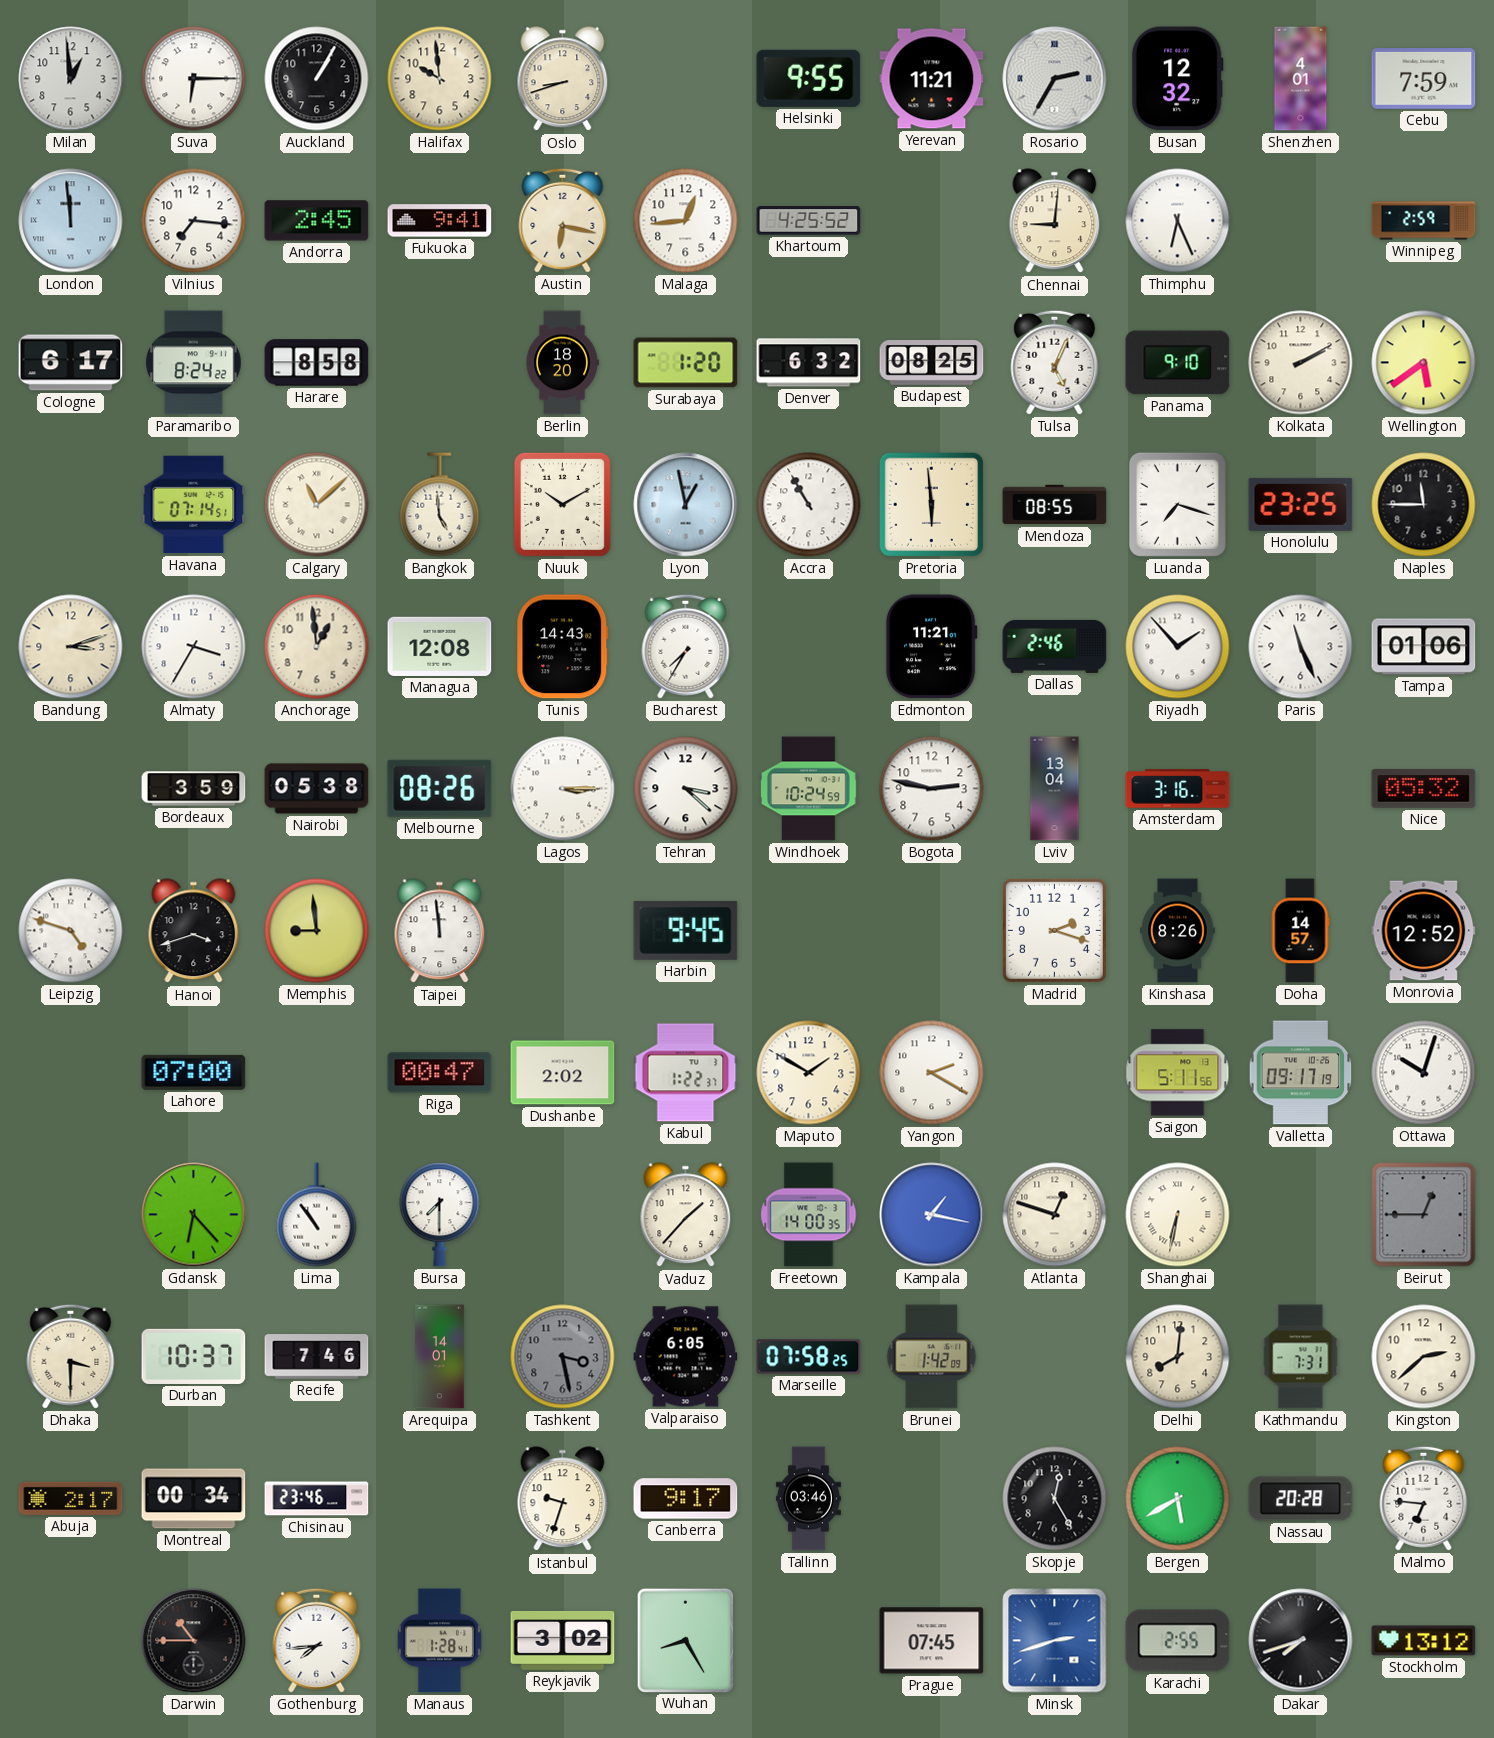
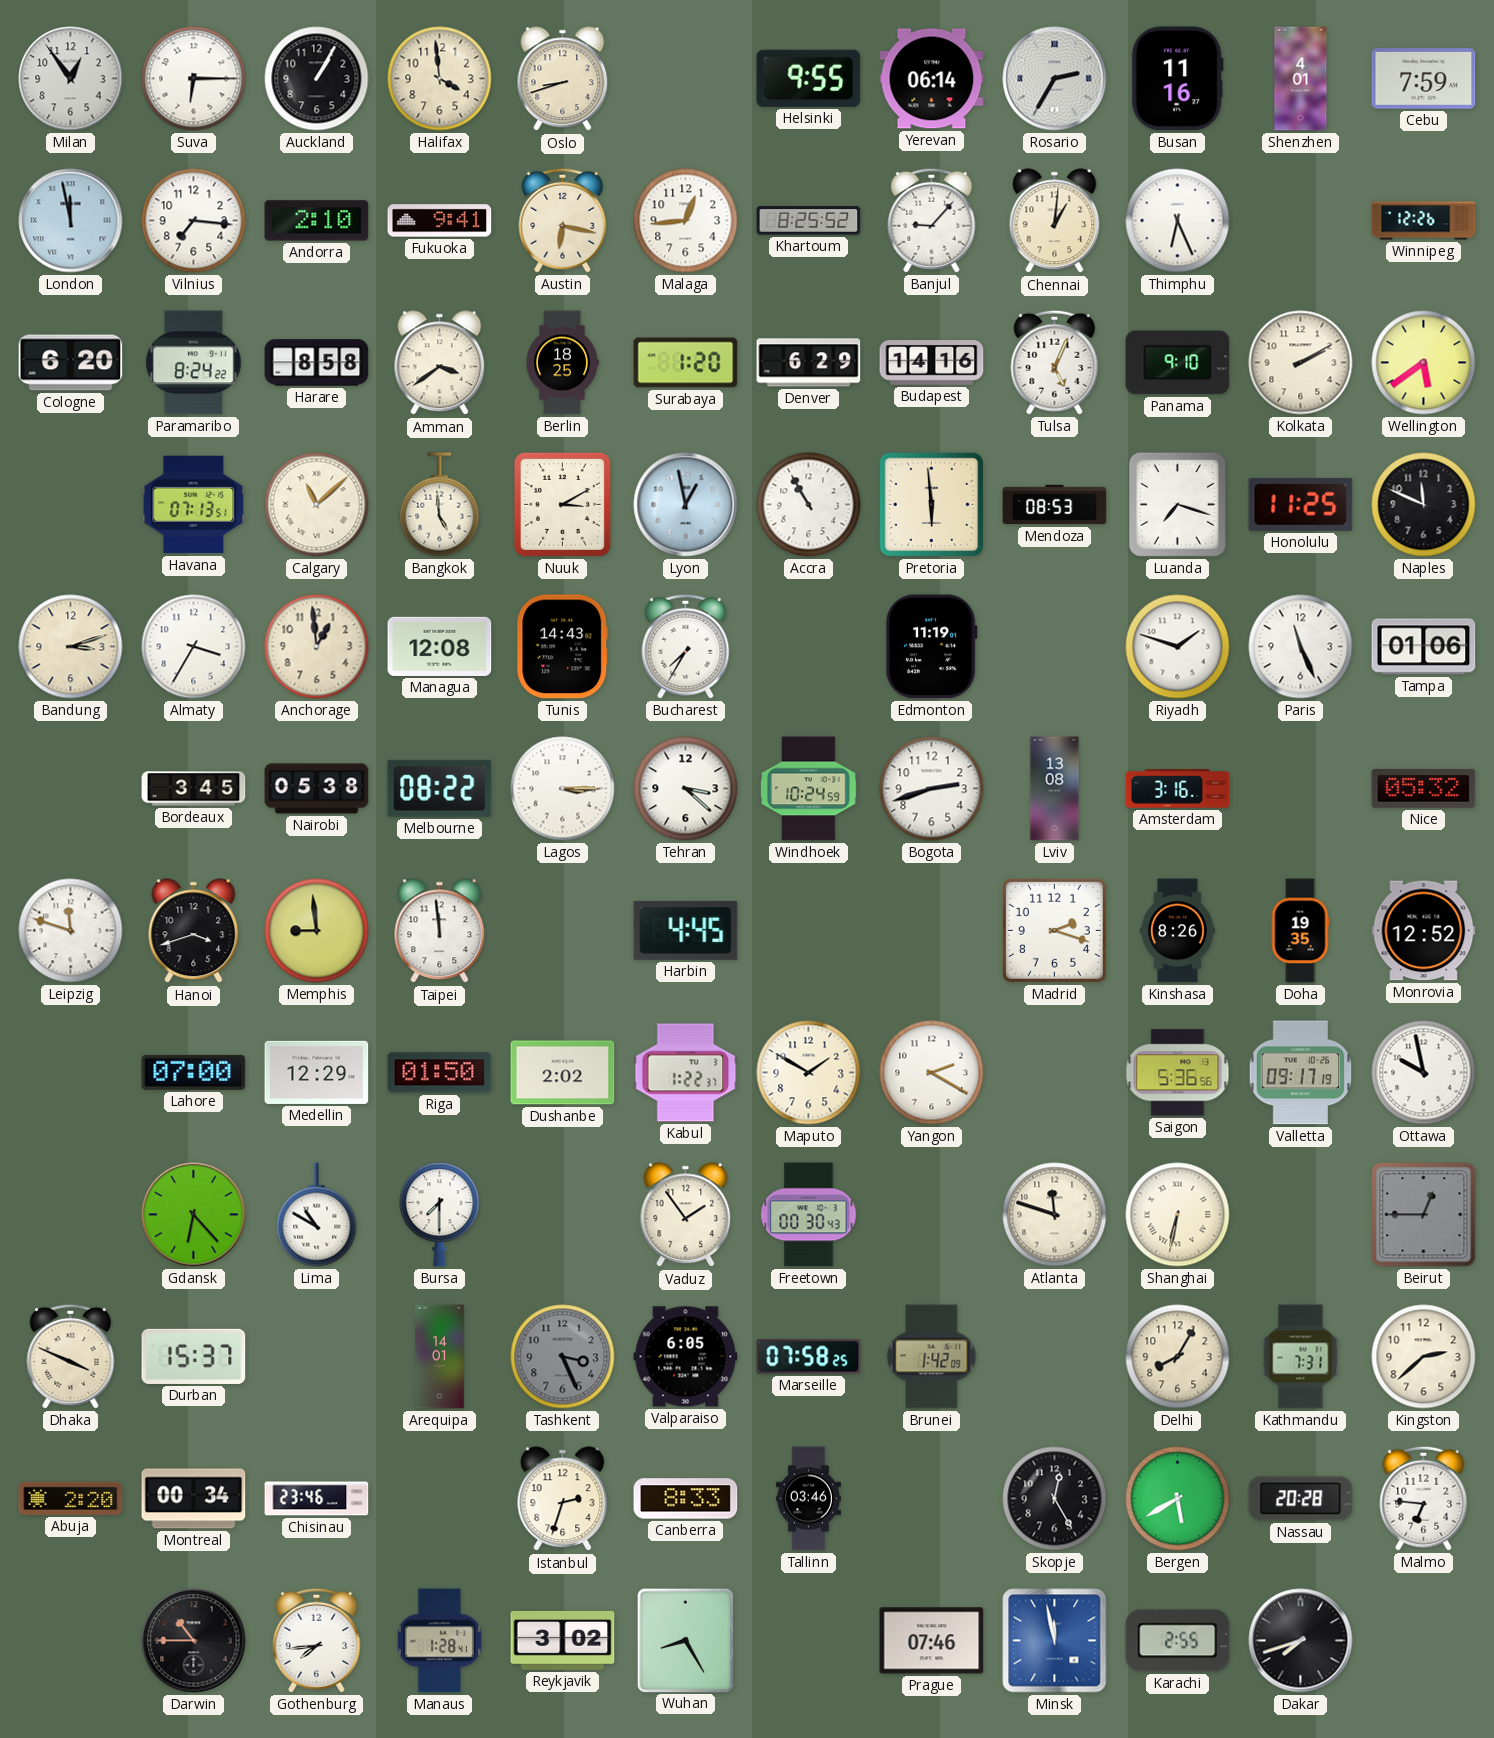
Milan: 12:59 -> 12:54 (71, 79)
Halifax: 9:59 -> 3:59 (440, 79)
Yerevan: 11:21 -> 06:14 (932, 79)
Busan: 12:32 -> 11:16 (1177, 79)
London: 11:59 -> 11:58 (71, 221)
Andorra: 2:45 -> 2:10 (317, 221)
Khartoum: 4:25 -> 8:25 (809, 221)
Banjul: none -> 9:07 (932, 220)
Chennai: 9:01 -> 1:01 (1055, 221)
Winnipeg: 2:59 -> 12:26 (1424, 221)
Cologne: 6:17 -> 6:20 (71, 363)
Amman: none -> 3:39 (440, 363)
Berlin: 18:20 -> 18:25 (562, 363)
Denver: 6:32 -> 6:29 (809, 363)
Budapest: 08:25 -> 14:16 (932, 363)
Havana: 07:14 -> 07:13 (194, 505)
Nuuk: 10:10 -> 3:10 (562, 504)
Mendoza: 08:55 -> 08:53 (1055, 505)
Honolulu: 23:25 -> 11:25 (1301, 504)
Naples: 11:45 -> 11:49 (1424, 505)
Edmonton: 11:21 -> 11:19 (931, 647)
Dallas: 2:46 -> none (1055, 646)
Riyadh: 1:53 -> 1:48 (1178, 647)
Bordeaux: 3:59 -> 3:45 (194, 789)
Melbourne: 08:26 -> 08:22 (440, 788)
Bogota: 2:47 -> 2:42 (932, 789)
Lviv: 13:04 -> 13:08 (1055, 789)
Leipzig: 4:48 -> 11:48 (71, 931)
Harbin: 9:45 -> 4:45 (686, 930)
Doha: 14:57 -> 19:35 (1300, 931)
Medellin: none -> 12:29 (317, 1072)
Riga: 00:47 -> 01:50 (440, 1073)
Saigon: 5:11 -> 5:36 (1178, 1073)
Ottawa: 10:03 -> 9:58 (1424, 1073)
Lima: 10:54 -> 10:50 (317, 1215)
Vaduz: 1:37 -> 1:54 (686, 1215)
Freetown: 14:00 -> 00:30 (809, 1215)
Kampala: 1:17 -> none (932, 1215)
Atlanta: 12:48 -> 11:48 (1055, 1215)
Dhaka: 3:30 -> 3:49 (71, 1356)
Durban: 10:37 -> 15:37 (194, 1356)
Recife: 7:46 -> none (317, 1357)
Tashkent: 3:28 -> 3:26 (563, 1357)
Delhi: 8:01 -> 8:05 (1178, 1357)
Abuja: 2:17 -> 2:20 (71, 1498)
Istanbul: 9:33 -> 2:33 (563, 1499)
Canberra: 9:17 -> 8:33 (686, 1499)
Prague: 07:45 -> 07:46 (932, 1641)
Minsk: 2:42 -> 11:58 (1055, 1641)
Stockholm: 13:12 -> none (1424, 1641)
